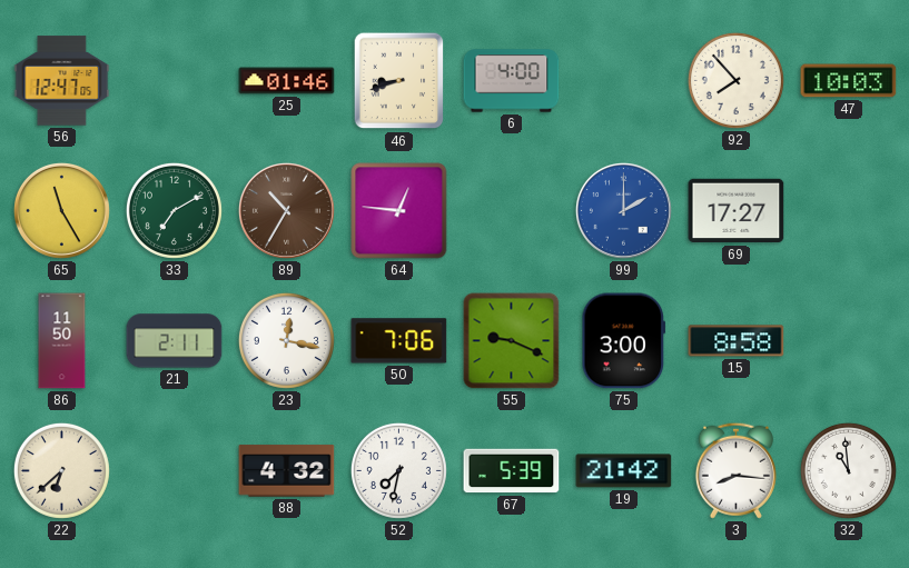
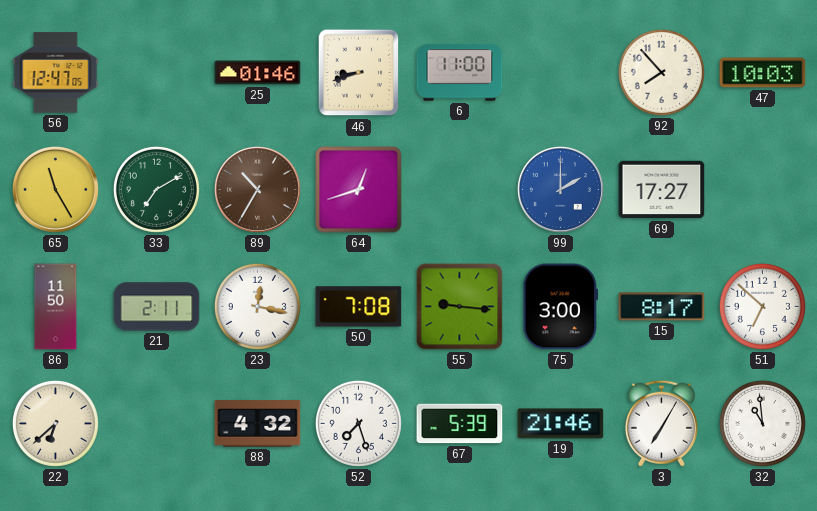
6: 4:00 -> 11:00 (460, 73)
64: 12:46 -> 12:42 (359, 190)
50: 7:06 -> 7:08 (359, 307)
55: 9:19 -> 9:16 (460, 307)
15: 8:58 -> 8:17 (662, 307)
51: none -> 6:52 (762, 306)
52: 7:32 -> 7:27 (358, 423)
19: 21:42 -> 21:46 (561, 424)
3: 8:16 -> 7:05 (661, 423)
